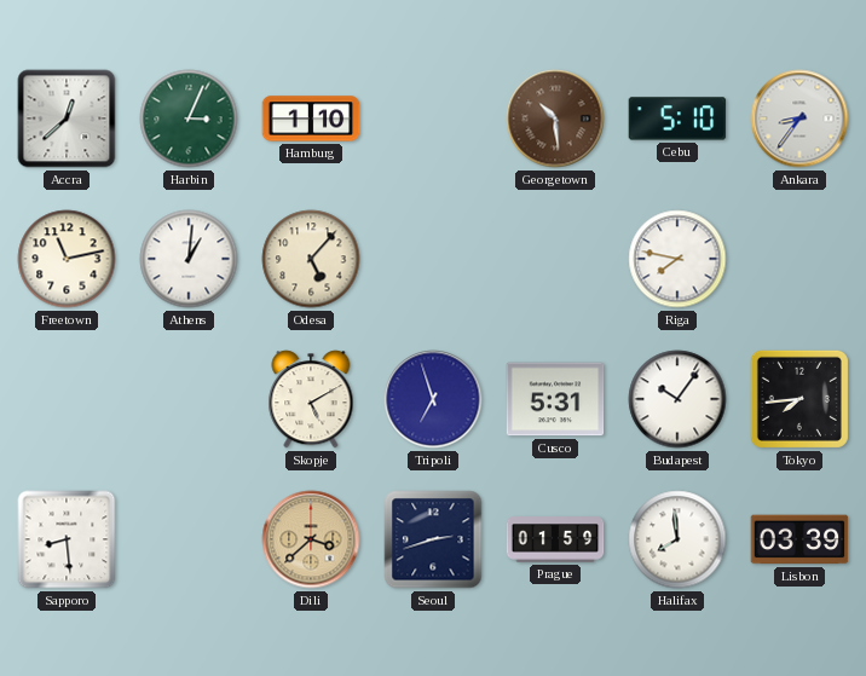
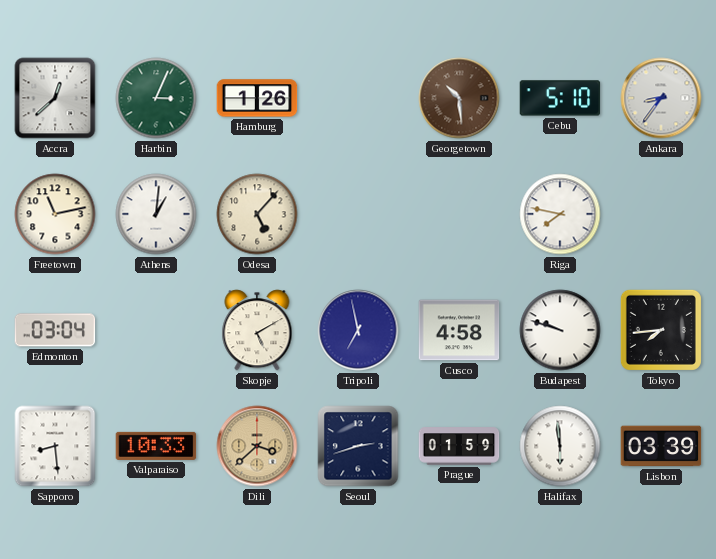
Hamburg: 1:10 -> 1:26 (257, 98)
Edmonton: none -> 03:04 (55, 330)
Tripoli: 6:57 -> 6:58 (358, 330)
Cusco: 5:31 -> 4:58 (459, 330)
Budapest: 10:06 -> 9:48 (560, 330)
Valparaiso: none -> 10:33 (156, 446)
Halifax: 7:59 -> 5:59 (560, 446)
